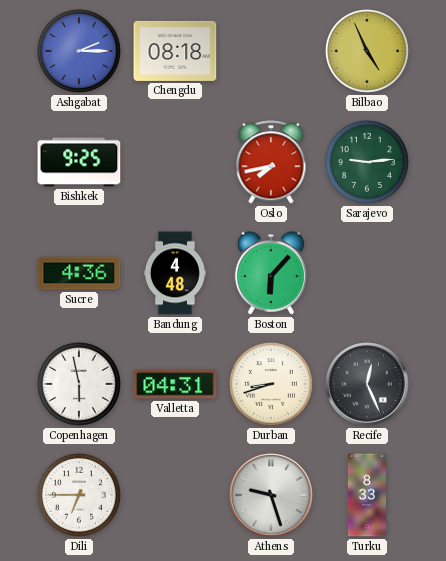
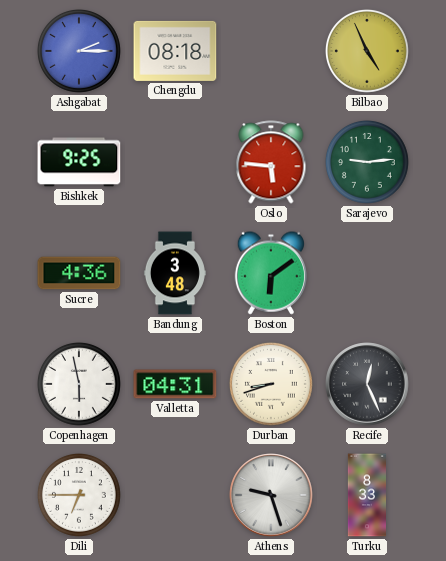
Oslo: 7:43 -> 5:46 (271, 162)
Bandung: 4:48 -> 3:48 (175, 273)
Boston: 6:07 -> 6:09 (270, 273)
